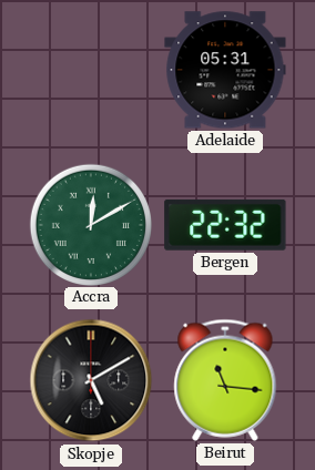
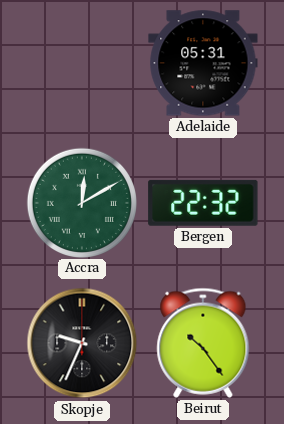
Skopje: 5:10 -> 9:34 (82, 343)
Beirut: 11:16 -> 10:24 (203, 343)
